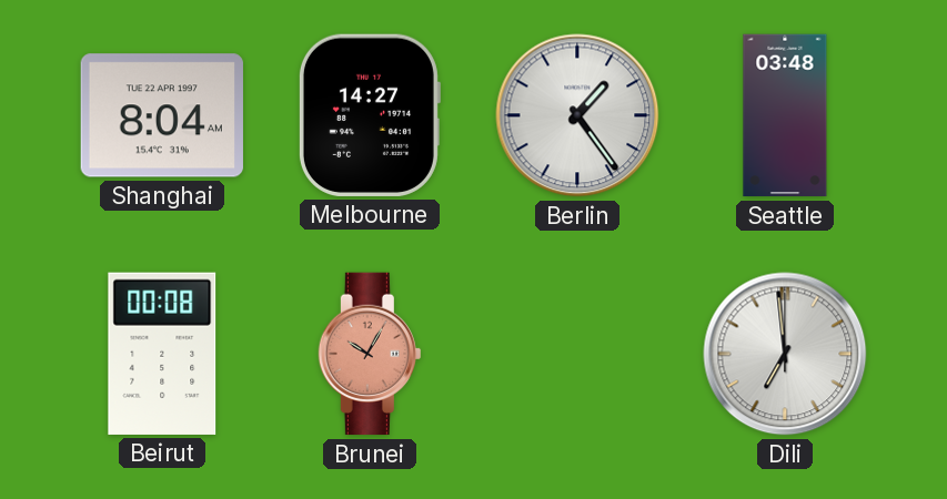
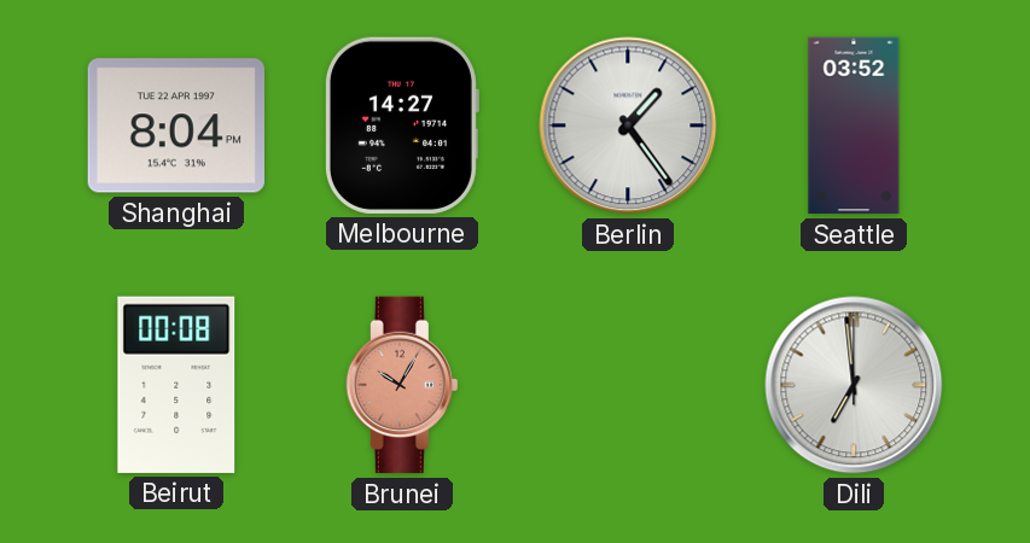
Shanghai: 8:04 AM -> 8:04 PM (176, 125)
Seattle: 03:48 -> 03:52 (854, 125)
